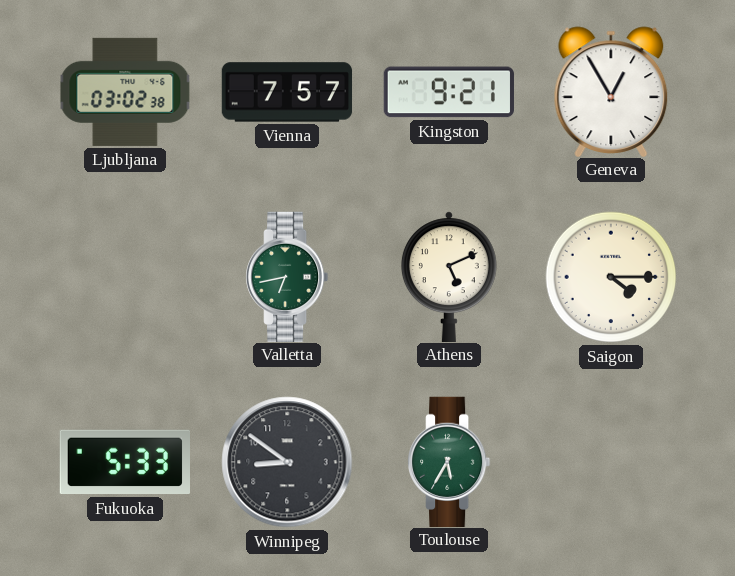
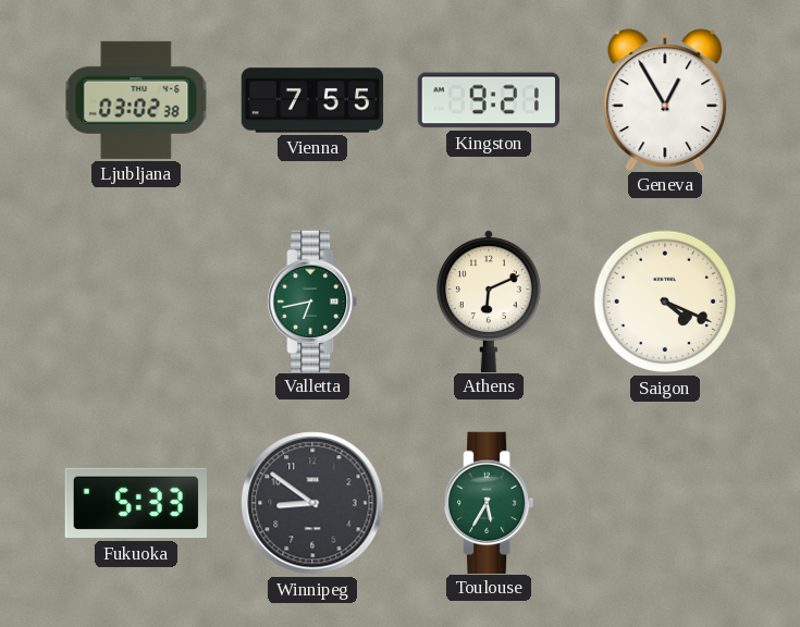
Vienna: 7:57 -> 7:55 (312, 100)
Athens: 5:11 -> 6:11 (489, 300)
Saigon: 4:15 -> 4:19 (665, 302)
